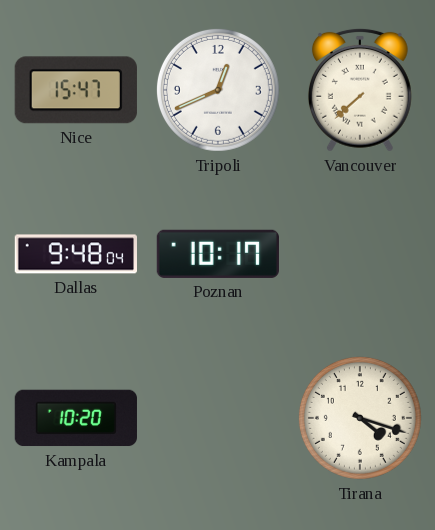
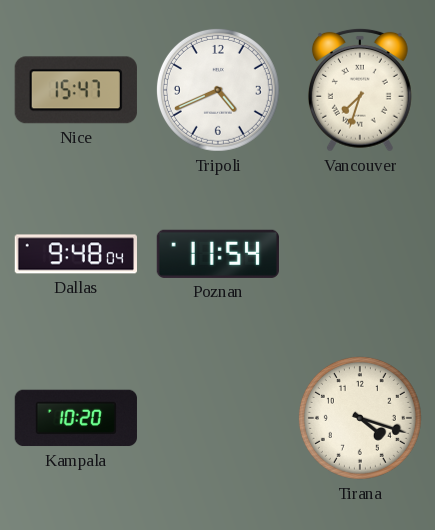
Tripoli: 12:41 -> 4:41 (218, 90)
Vancouver: 7:38 -> 7:33 (360, 90)
Poznan: 10:17 -> 11:54 (218, 254)
